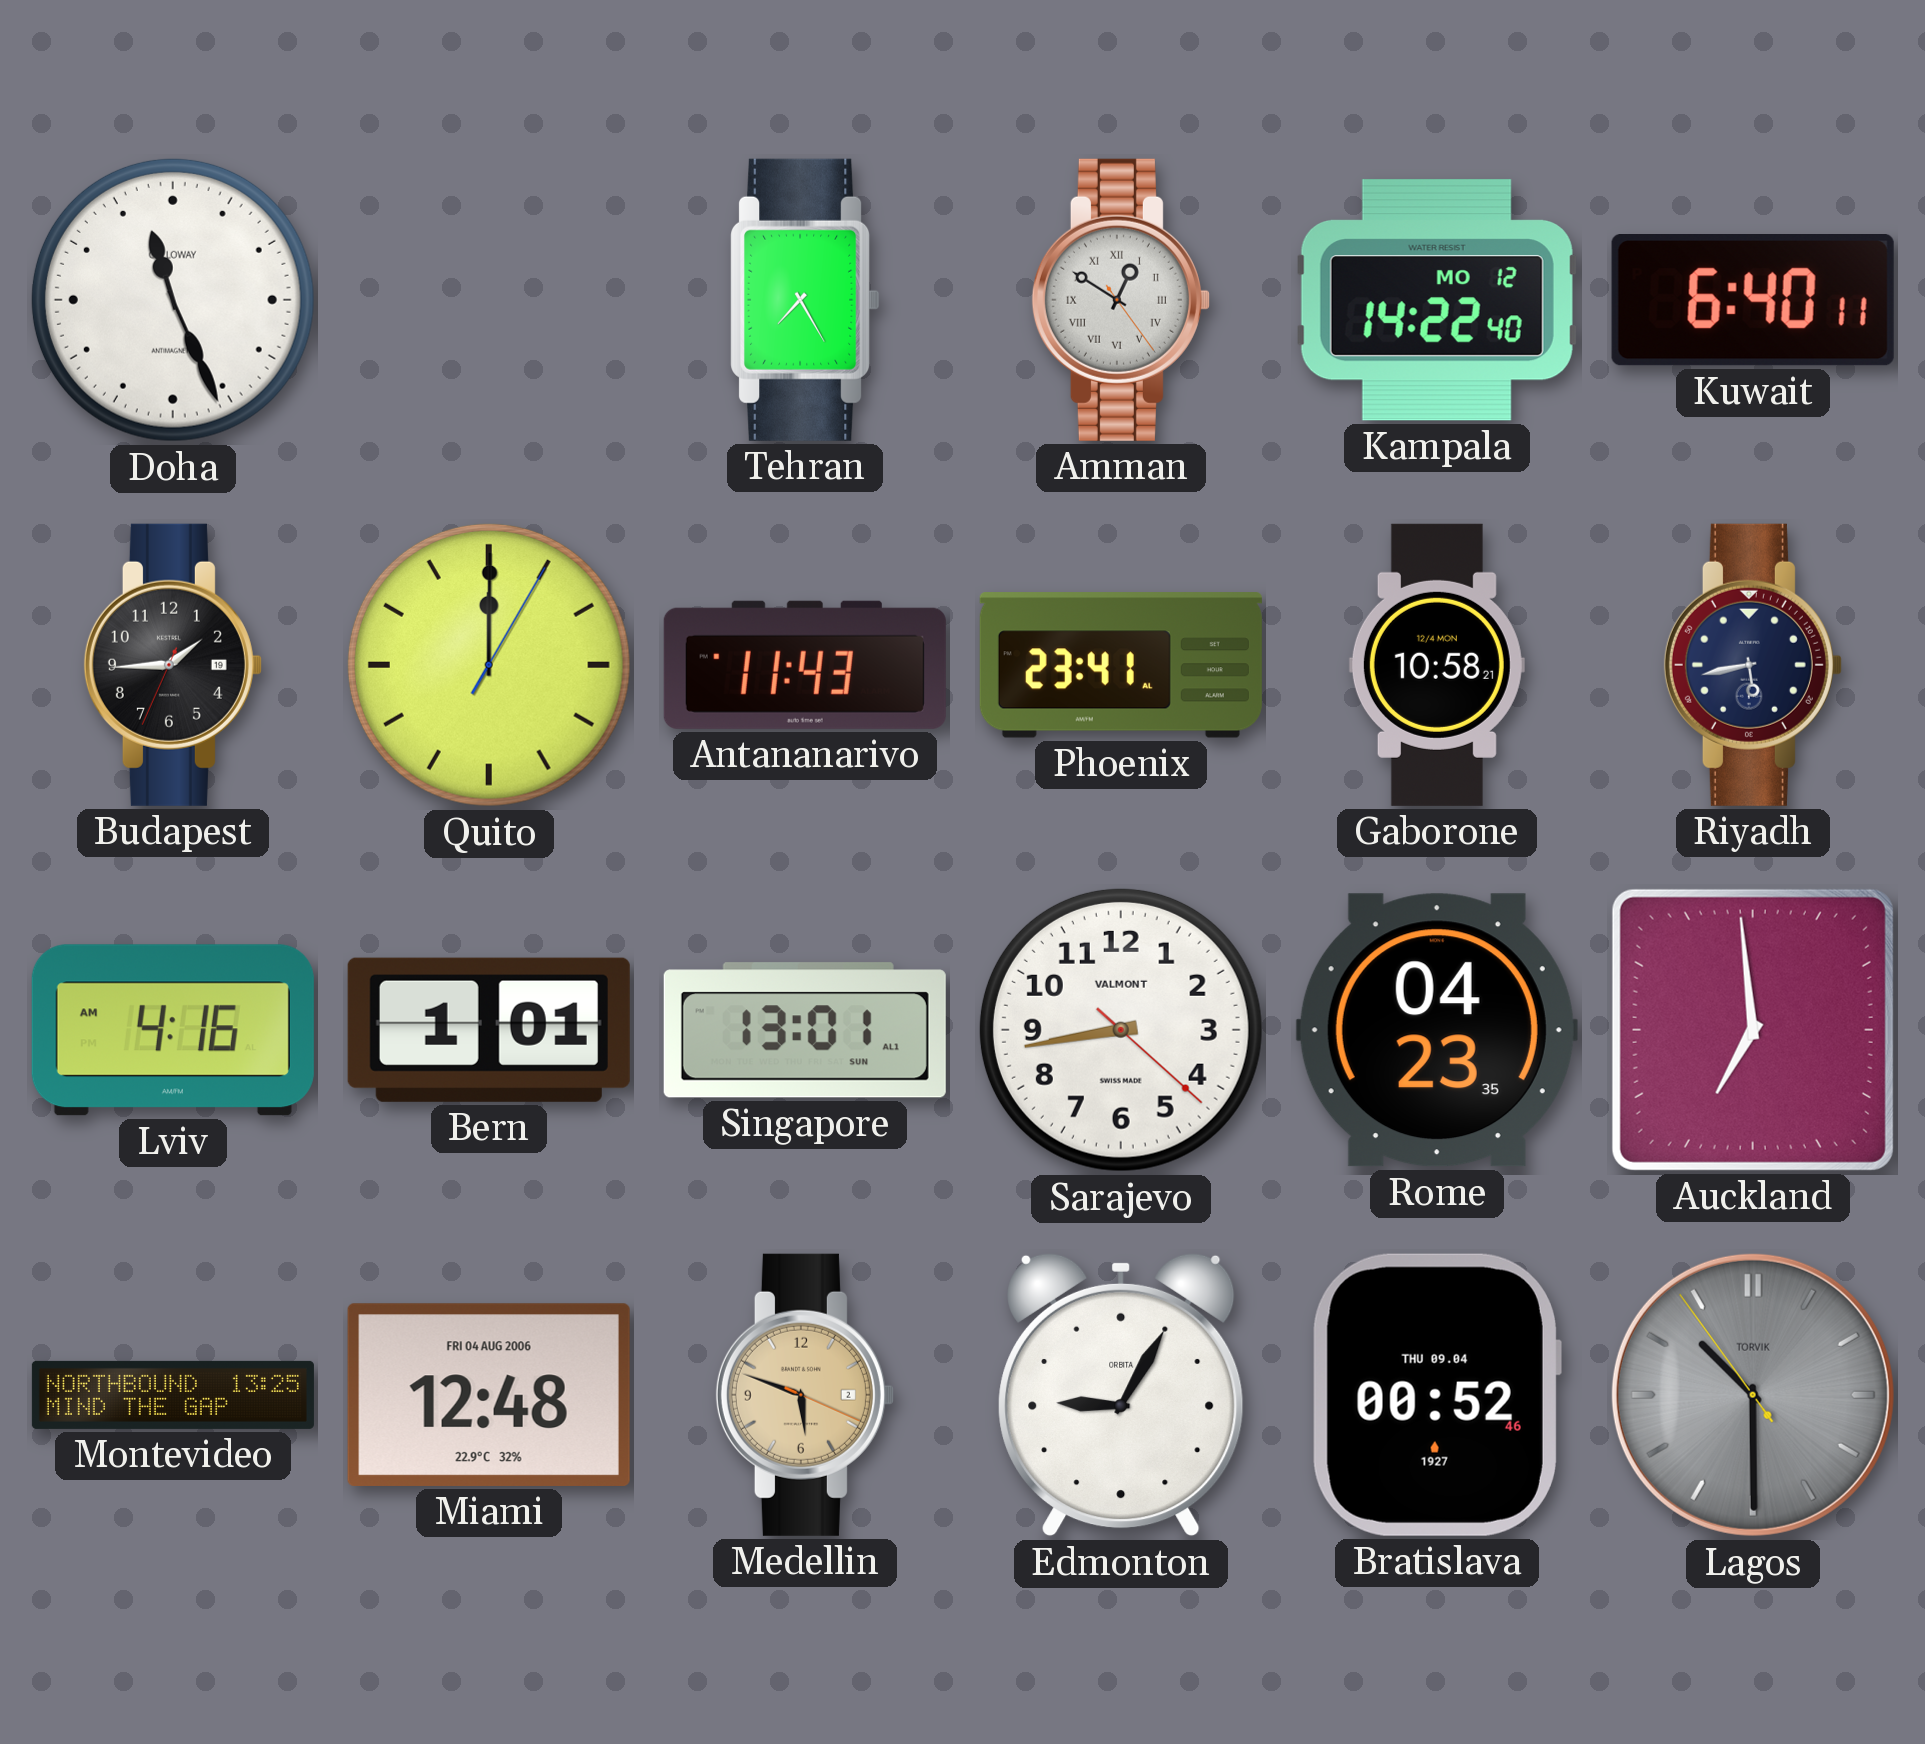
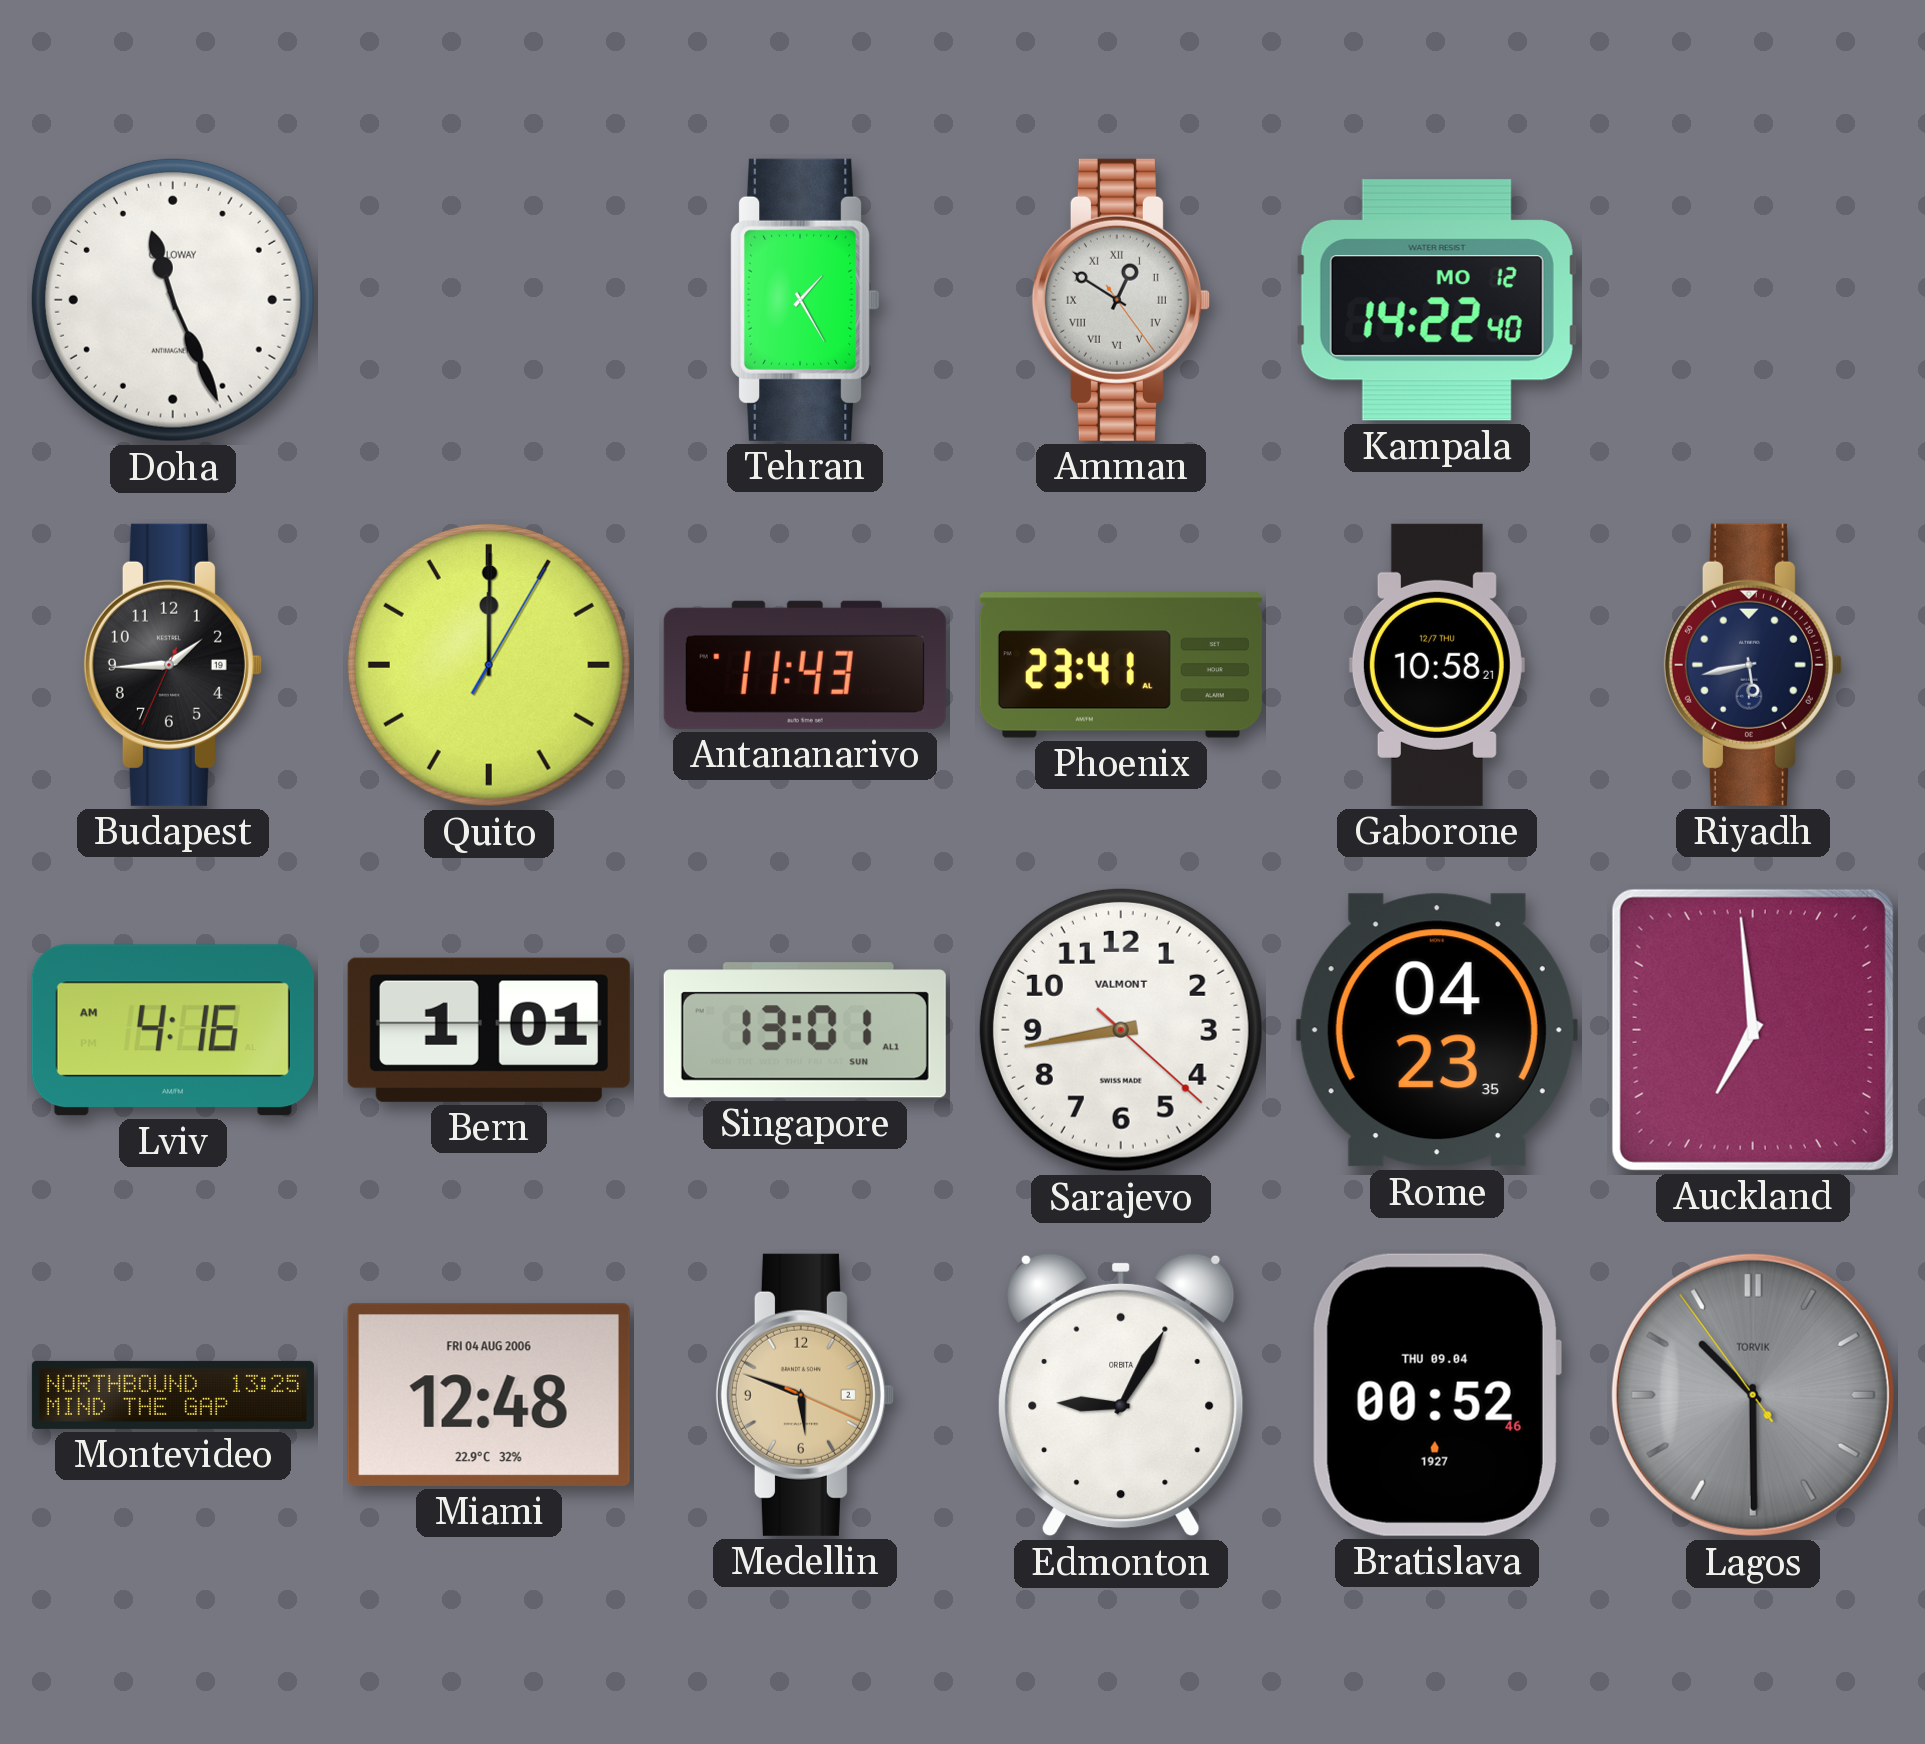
Tehran: 7:25 -> 1:25 (805, 300)
Kuwait: 6:40 -> none (1753, 301)
Gaborone date: 12/4 MON -> 12/7 THU (1437, 665)
